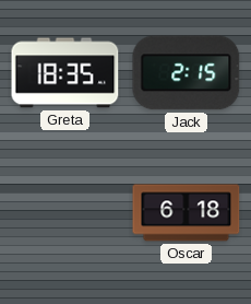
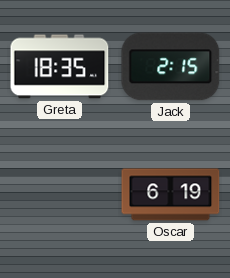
Oscar: 6:18 -> 6:19 (171, 195)
